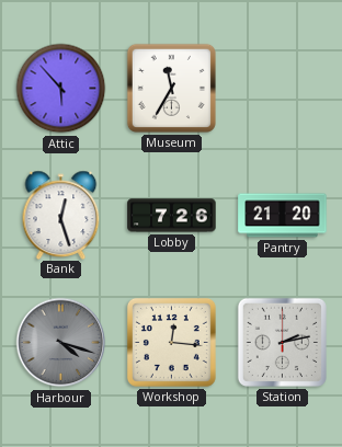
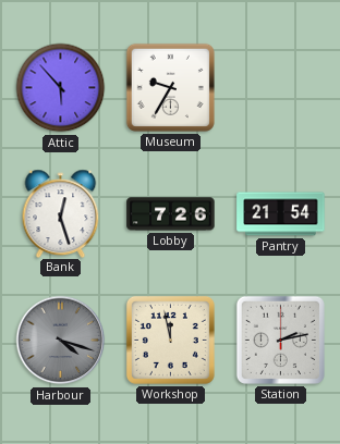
Museum: 11:35 -> 9:35 (170, 87)
Pantry: 21:20 -> 21:54 (281, 214)
Workshop: 12:16 -> 11:58 (170, 340)
